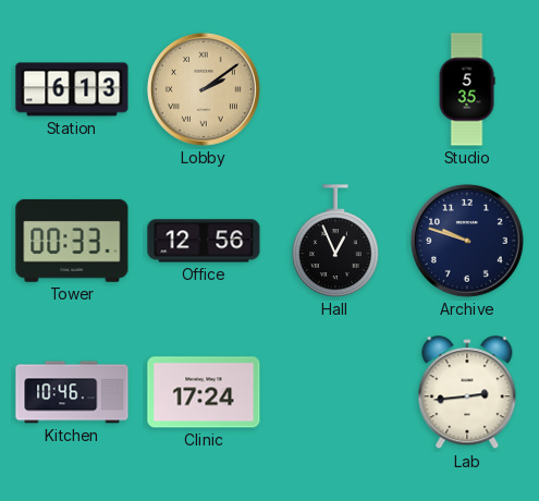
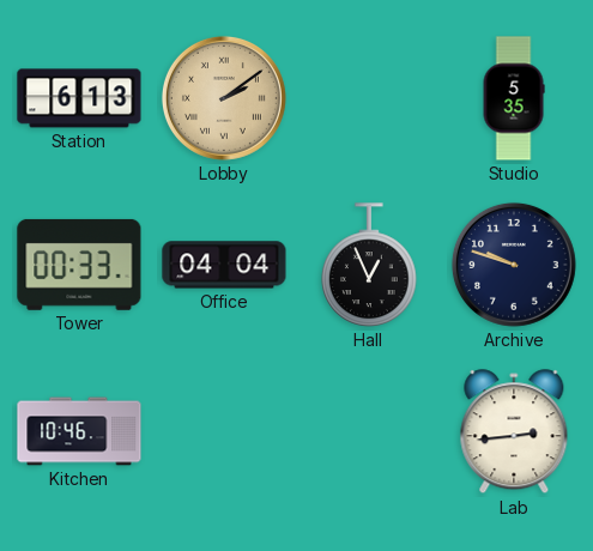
Office: 12:56 -> 04:04 (224, 265)
Clinic: 17:24 -> none (204, 392)
